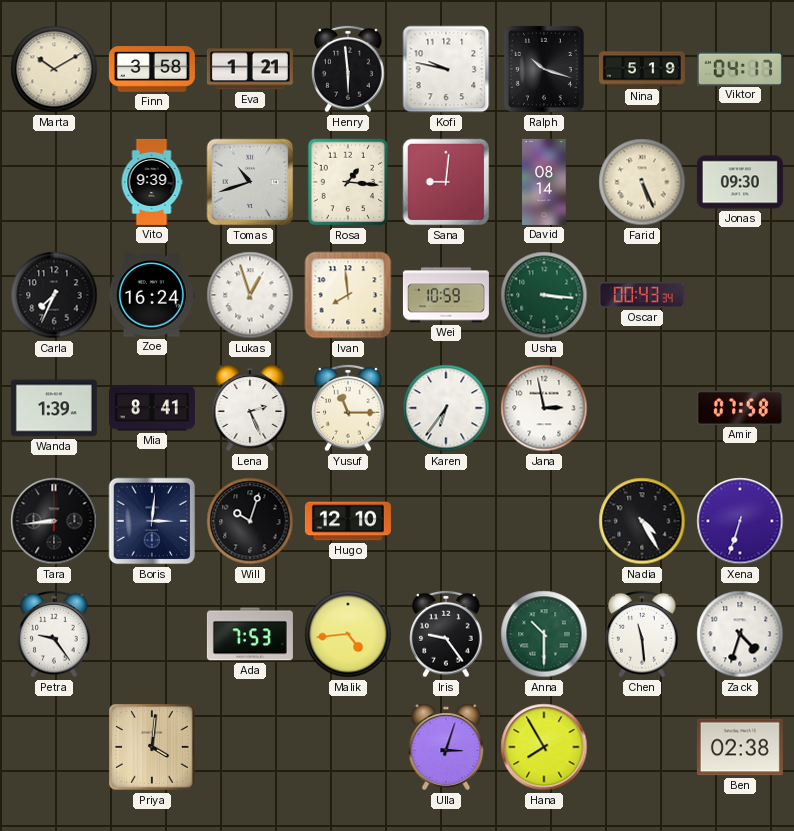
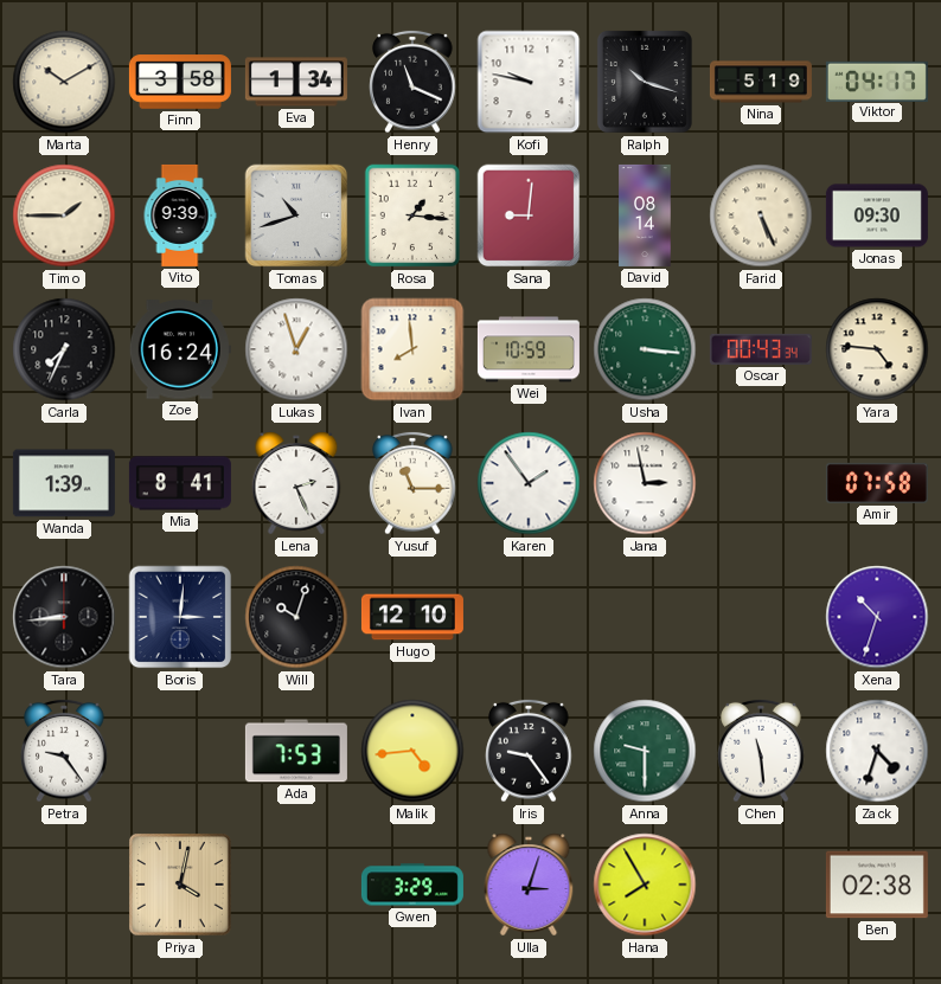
Eva: 1:21 -> 1:34 (296, 82)
Henry: 5:59 -> 11:19 (412, 82)
Timo: none -> 1:45 (64, 216)
Yara: none -> 4:46 (877, 349)
Karen: 6:36 -> 1:54 (529, 483)
Nadia: 4:25 -> none (642, 521)
Xena: 6:33 -> 10:33 (877, 617)
Anna: 10:30 -> 9:30 (645, 751)
Priya: 4:01 -> 4:02 (181, 886)
Gwen: none -> 3:29 (412, 885)
